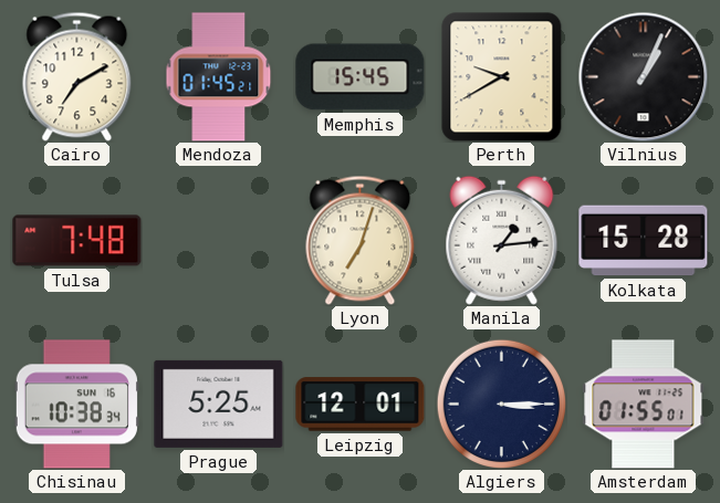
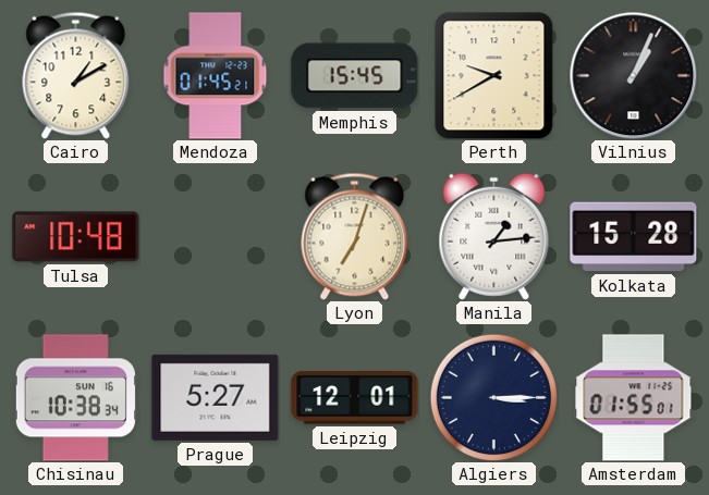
Cairo: 7:10 -> 1:10 (76, 75)
Tulsa: 7:48 -> 10:48 (76, 237)
Prague: 5:25 -> 5:27 (216, 397)
